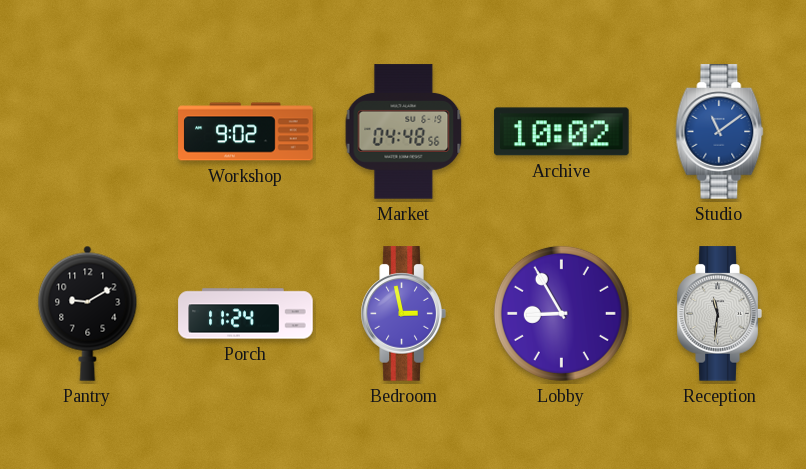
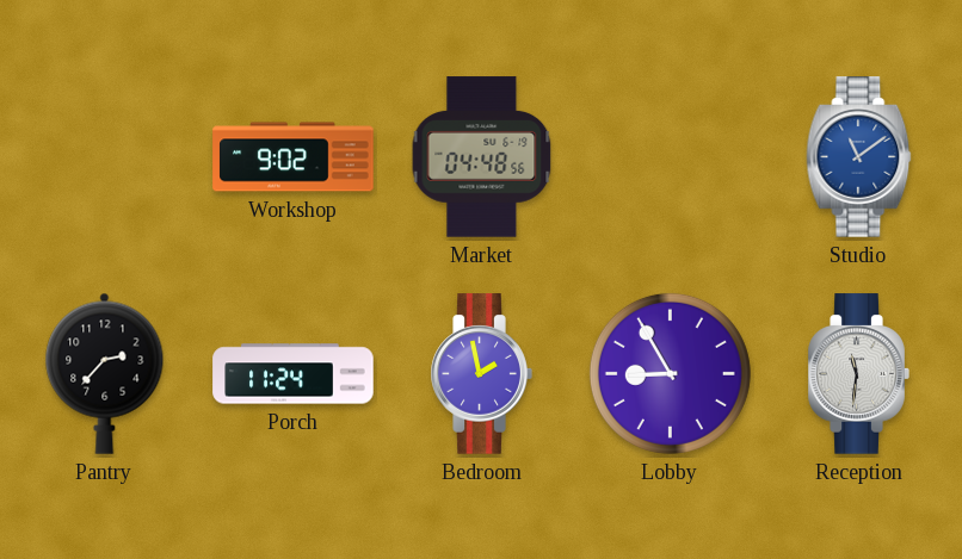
Archive: 10:02 -> none (562, 132)
Pantry: 9:10 -> 2:37 (105, 373)
Bedroom: 2:58 -> 1:58 (481, 374)
